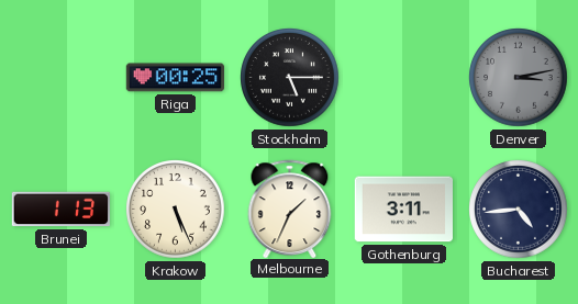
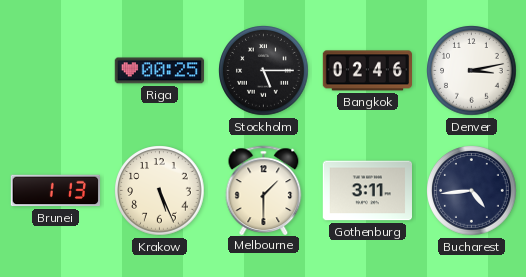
Bangkok: none -> 02:46 (367, 71)
Denver dial: grey -> white (472, 71)
Melbourne: 1:34 -> 1:30 (264, 190)
